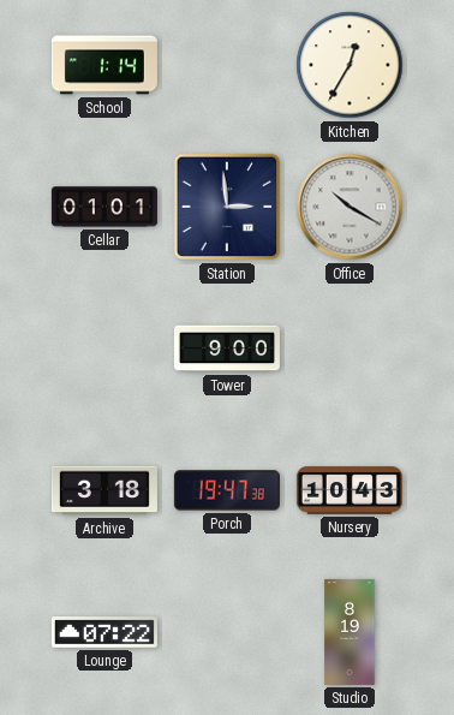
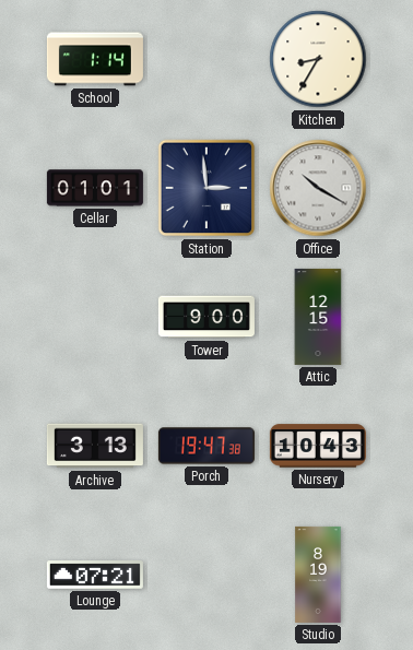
Kitchen: 12:35 -> 8:35 (318, 59)
Attic: none -> 12:15 (318, 317)
Archive: 3:18 -> 3:13 (95, 446)
Lounge: 07:22 -> 07:21 (95, 575)
